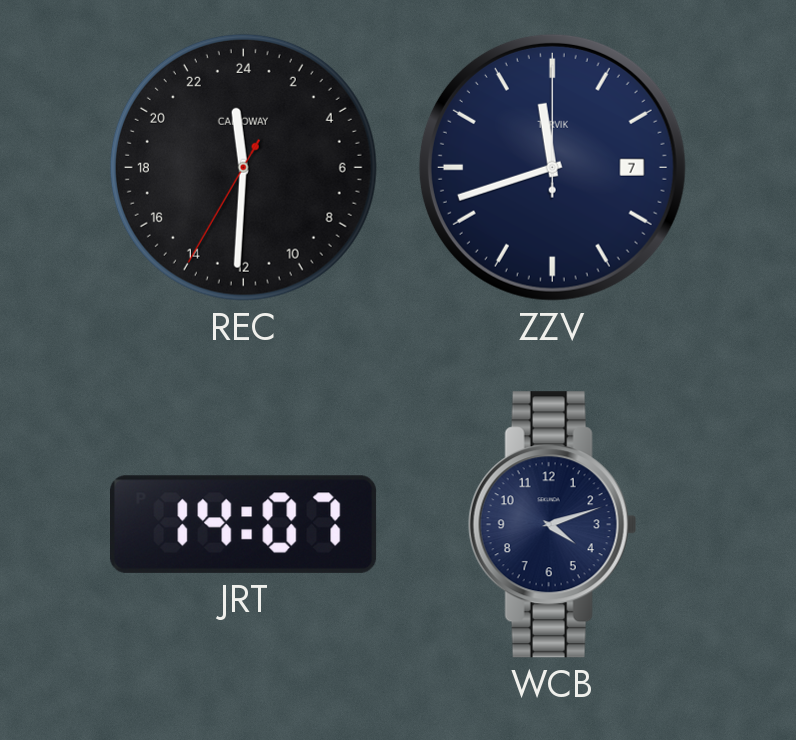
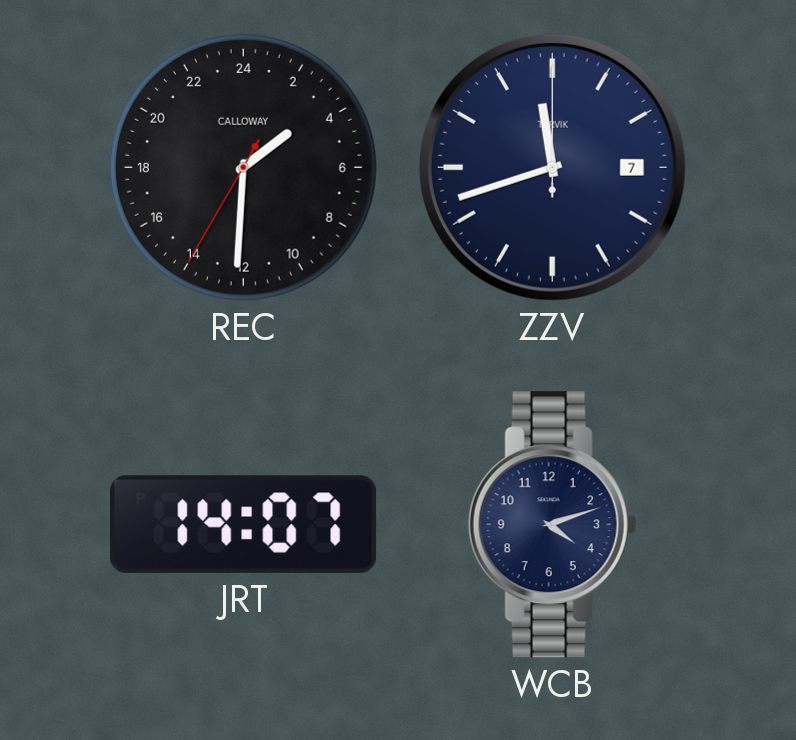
REC: 23:30 -> 3:30 (243, 167)
